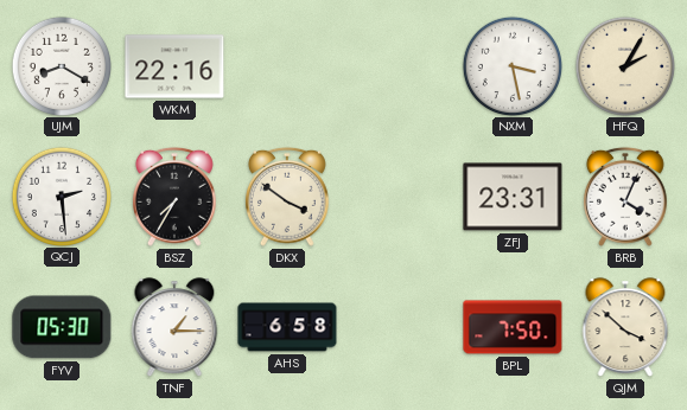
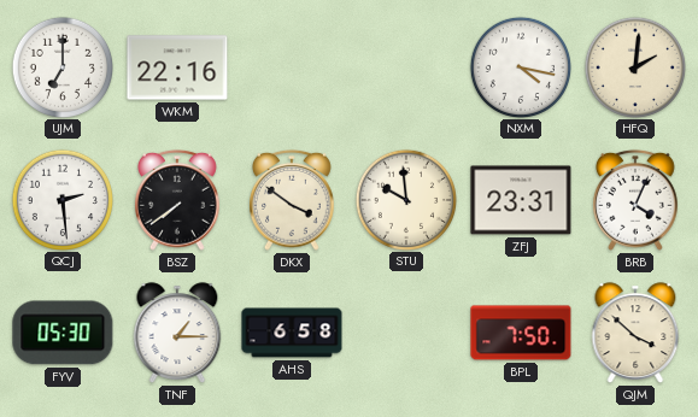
UJM: 8:20 -> 7:00 (61, 66)
NXM: 3:28 -> 4:17 (520, 66)
HFQ: 2:05 -> 2:01 (634, 66)
BSZ: 7:35 -> 7:39 (178, 200)
STU: none -> 9:59 (405, 199)
